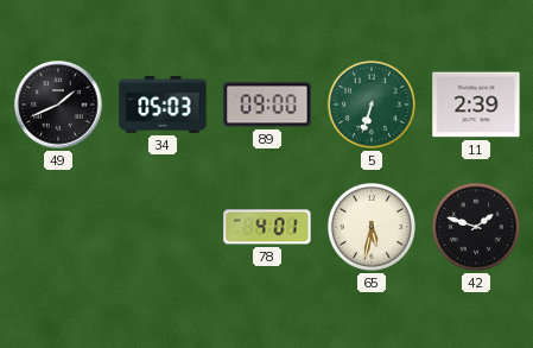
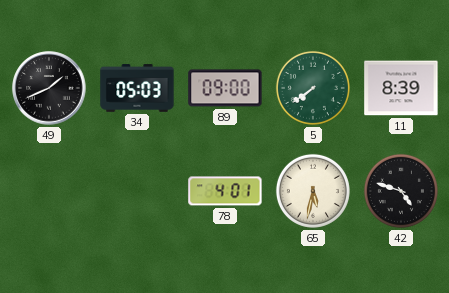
5: 6:33 -> 7:39 (313, 88)
11: 2:39 -> 8:39 (401, 88)
42: 1:48 -> 4:48 (401, 191)
